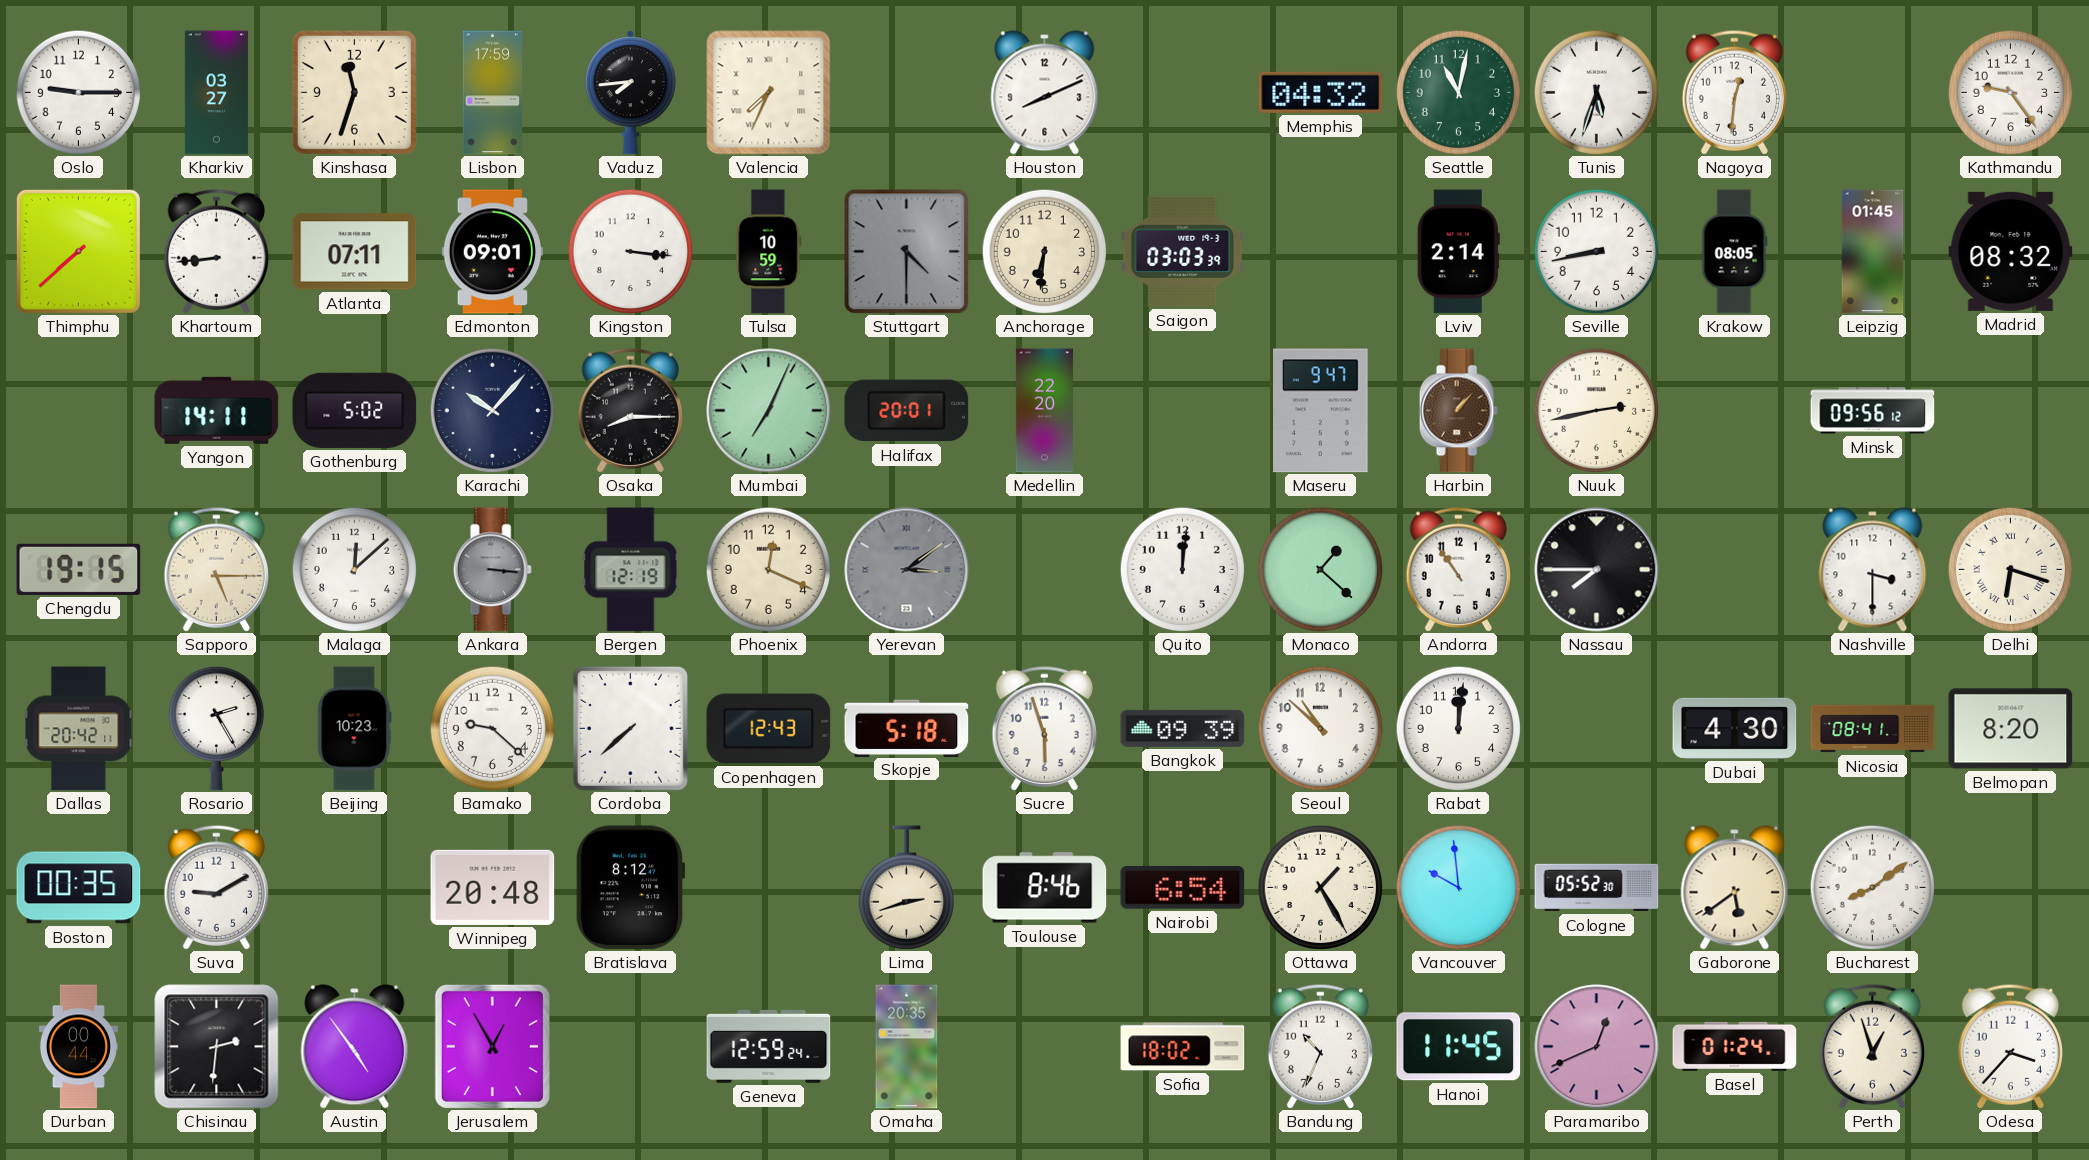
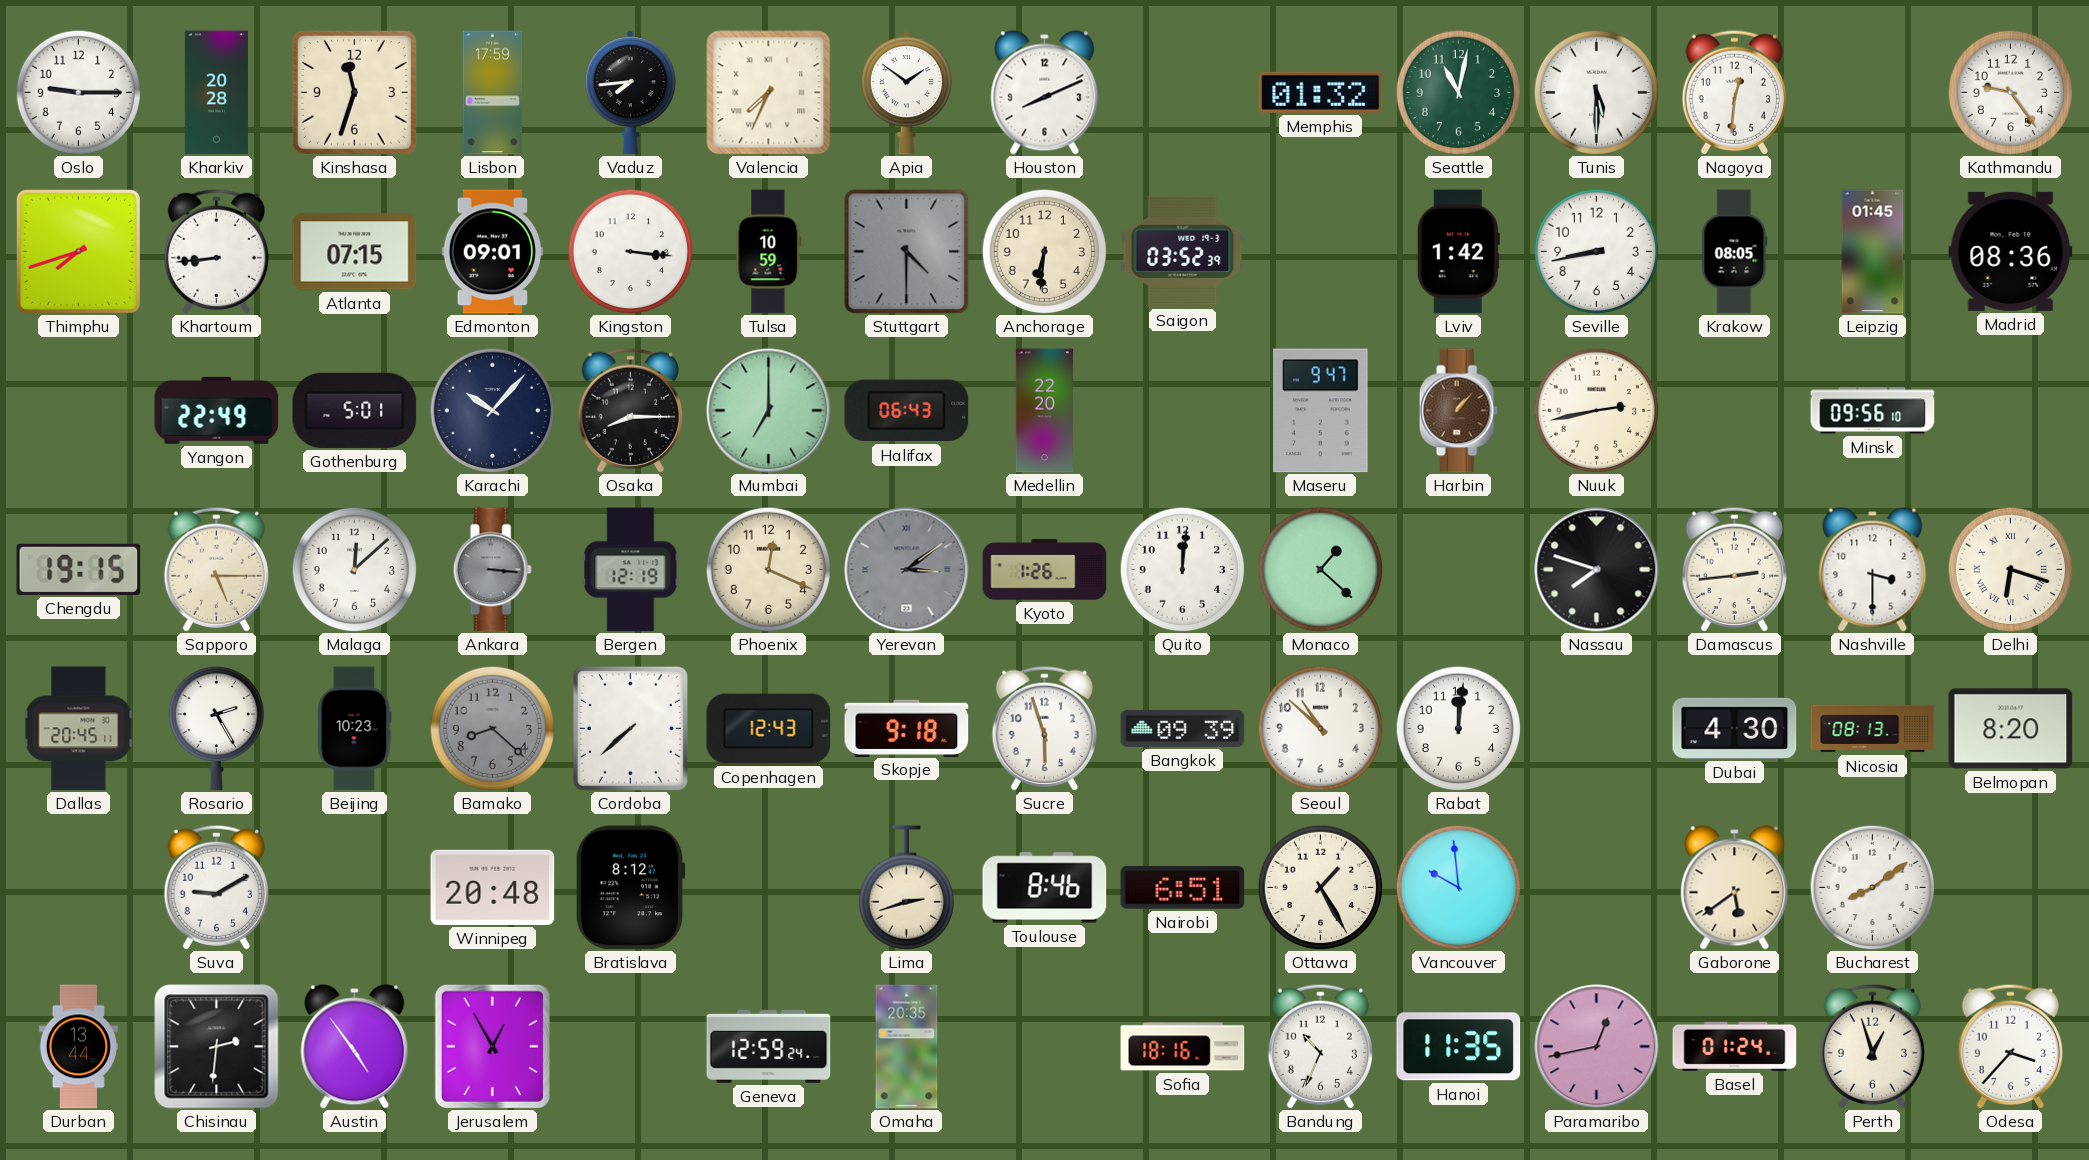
Kharkiv: 03:27 -> 20:28 (216, 93)
Apia: none -> 1:51 (906, 93)
Memphis: 04:32 -> 01:32 (1321, 92)
Tunis: 5:33 -> 5:30 (1596, 92)
Thimphu: 7:38 -> 7:42 (78, 251)
Atlanta: 07:11 -> 07:15 (355, 252)
Saigon: 03:03 -> 03:52 (1183, 251)
Lviv: 2:14 -> 1:42 (1458, 252)
Madrid: 08:32 -> 08:36 (2011, 251)
Yangon: 14:11 -> 22:49 (217, 410)
Gothenburg: 5:02 -> 5:01 (355, 410)
Mumbai: 7:04 -> 7:00 (769, 411)
Halifax: 20:01 -> 06:43 (907, 411)
Minsk: 09:56:12 -> 09:56:10 (1873, 411)
Kyoto: none -> 1:26 (1045, 570)
Andorra: 10:54 -> none (1458, 569)
Nassau: 7:45 -> 7:48 (1597, 570)
Damascus: none -> 2:44 (1734, 569)
Dallas: 20:42 -> 20:45 (79, 729)
Bamako: 9:22 -> 8:22 (492, 728)
Bamako dial: white -> grey (492, 728)
Skopje: 5:18 -> 9:18 (907, 728)
Nicosia: 08:41 -> 08:13 (1873, 729)
Boston: 00:35 -> none (79, 888)
Nairobi: 6:54 -> 6:51 (1183, 887)
Cologne: 05:52 -> none (1597, 888)
Durban: 00:44 -> 13:44 (78, 1047)
Sofia: 18:02 -> 18:16 (1183, 1047)
Hanoi: 11:45 -> 11:35 (1459, 1047)
Paramaribo: 12:41 -> 12:43 (1597, 1047)
